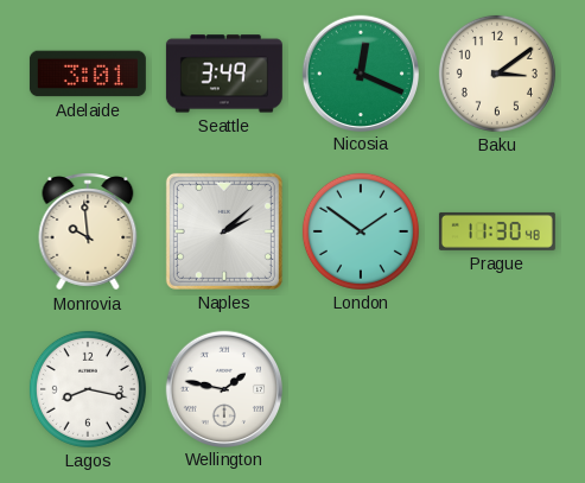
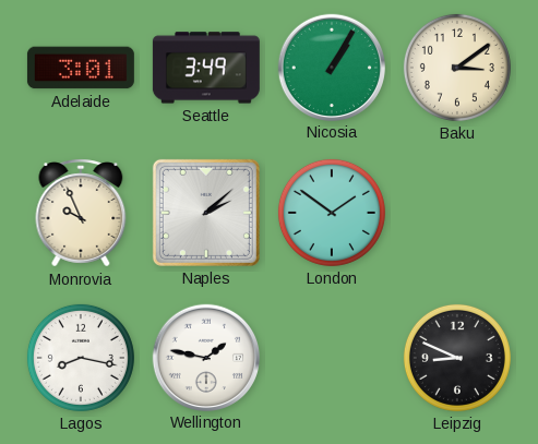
Nicosia: 12:19 -> 1:05 (331, 67)
Monrovia: 9:59 -> 9:56 (81, 213)
Prague: 11:30 -> none (497, 231)
Leipzig: none -> 8:49 (457, 358)
